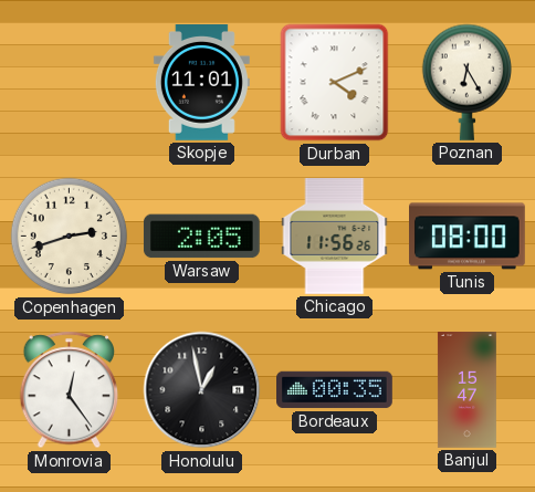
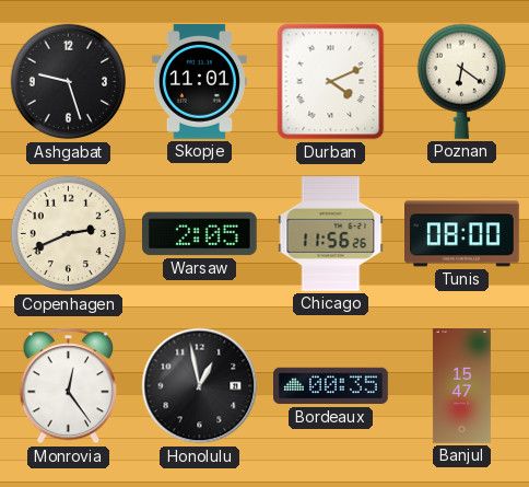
Ashgabat: none -> 9:27 (69, 82)
Poznan: 6:25 -> 6:21 (461, 81)
Copenhagen: 2:42 -> 2:41 (69, 234)
